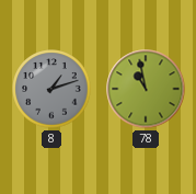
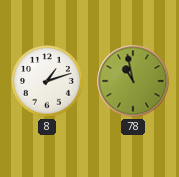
8 dial: grey -> white (47, 81)
